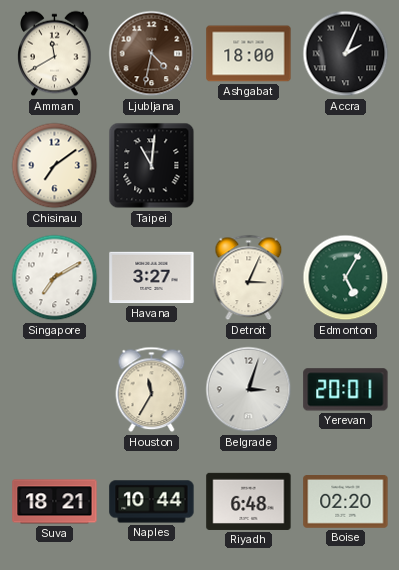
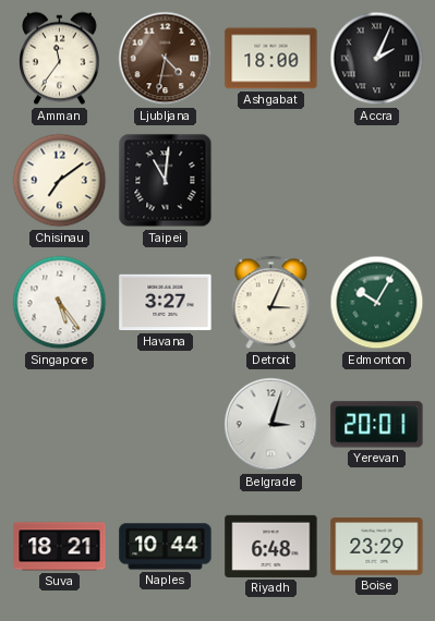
Amman: 11:40 -> 11:36 (60, 59)
Singapore: 7:10 -> 5:24 (60, 303)
Edmonton: 5:05 -> 10:05 (377, 303)
Houston: 11:35 -> none (152, 390)
Boise: 02:20 -> 23:29 (377, 547)
